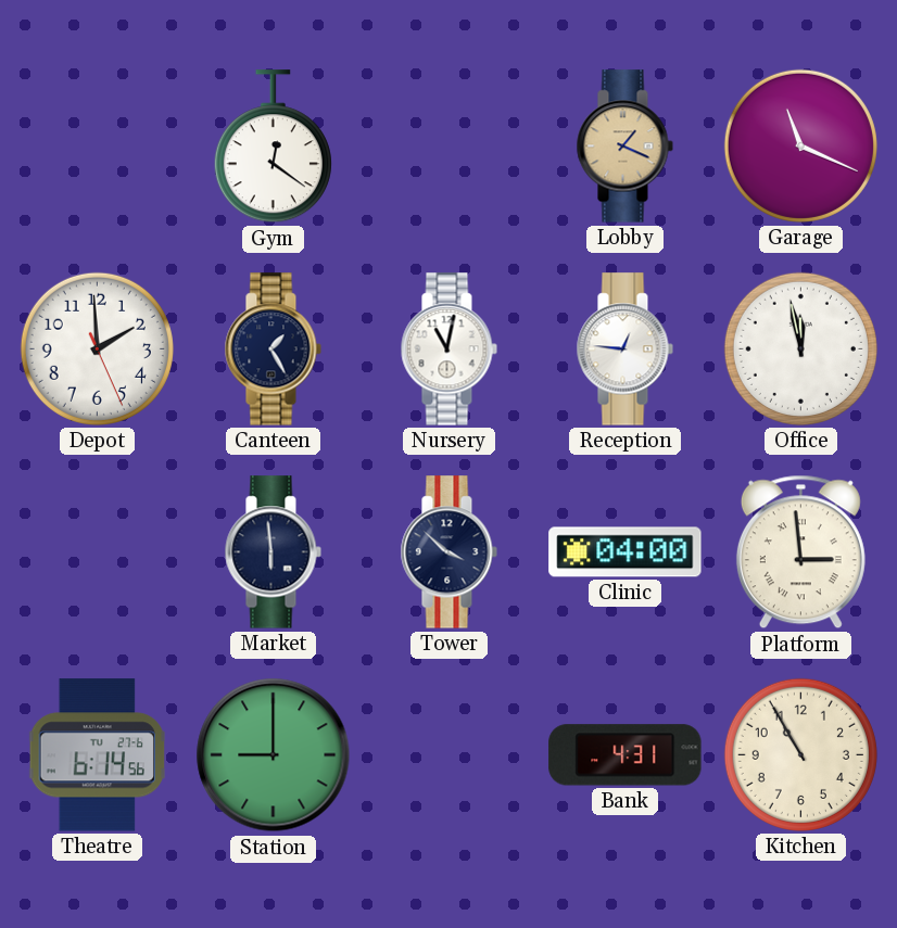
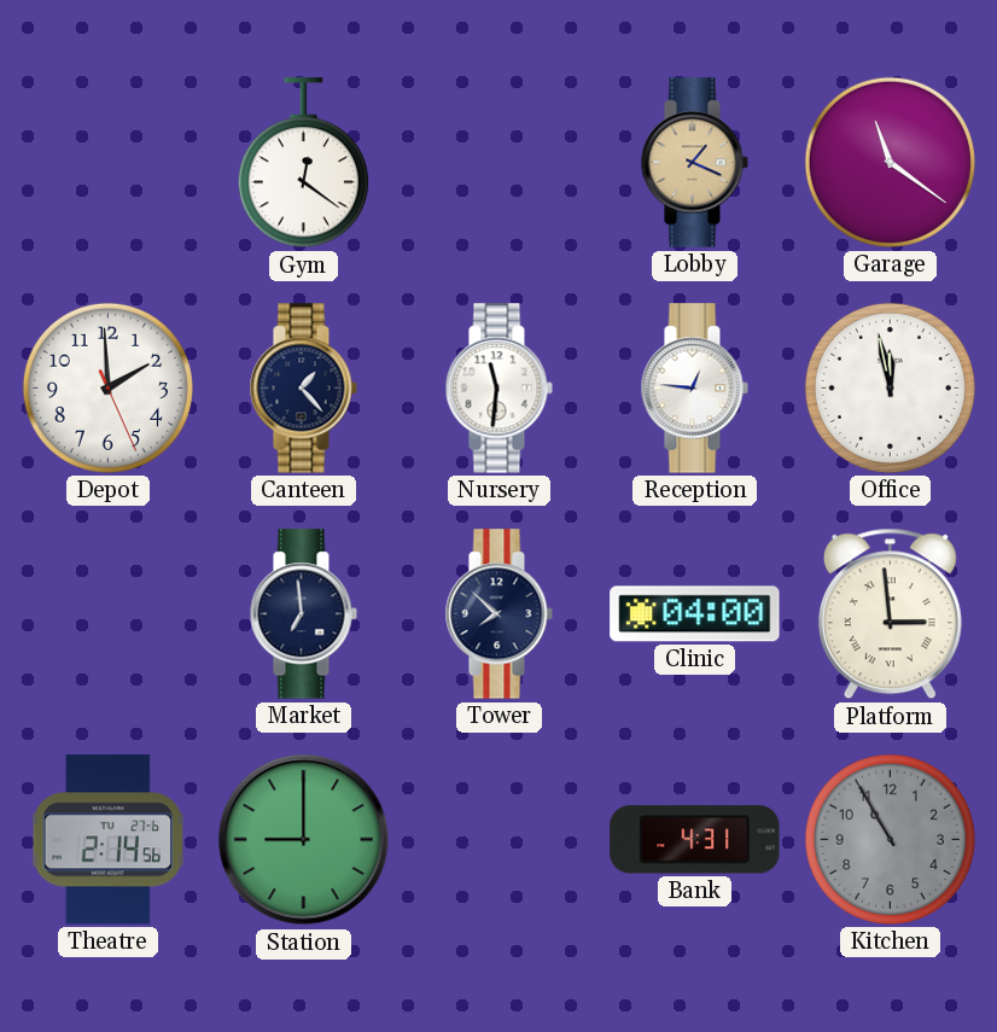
Garage: 11:19 -> 11:21 (890, 162)
Canteen: 1:25 -> 1:23 (303, 389)
Nursery: 11:02 -> 11:31 (498, 389)
Market: 5:59 -> 6:59 (303, 614)
Tower: 3:52 -> 7:52 (498, 614)
Theatre: 6:14 -> 2:14 (107, 840)
Kitchen dial: cream -> grey (890, 839)
